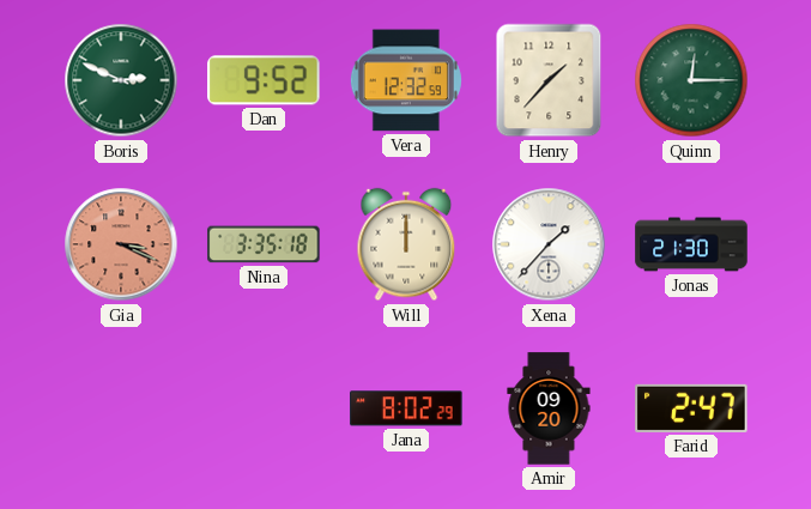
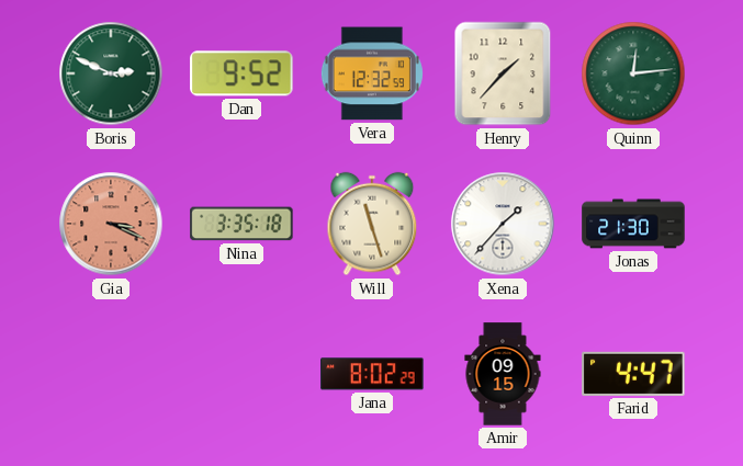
Quinn: 12:15 -> 12:14 (633, 73)
Will: 12:00 -> 11:27 (372, 224)
Amir: 09:20 -> 09:15 (503, 374)
Farid: 2:47 -> 4:47 (633, 374)
